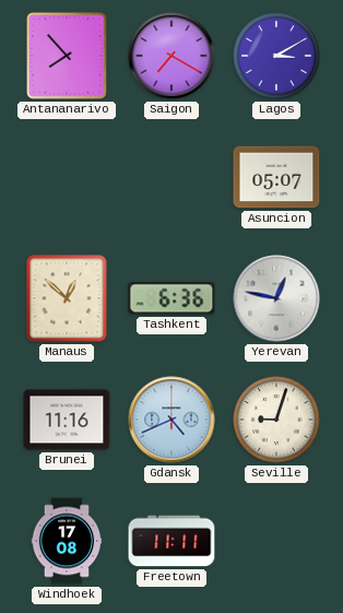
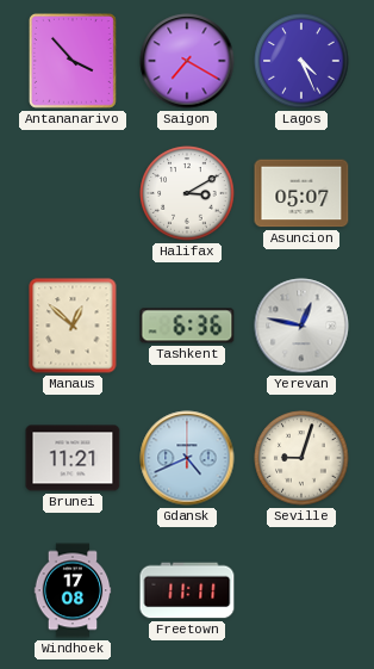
Antananarivo: 7:53 -> 3:53 (73, 61)
Lagos: 3:10 -> 4:26 (301, 61)
Halifax: none -> 3:10 (187, 193)
Brunei: 11:16 -> 11:21 (73, 458)
